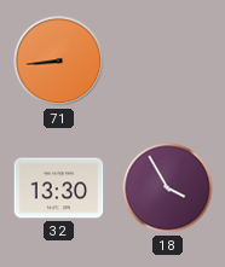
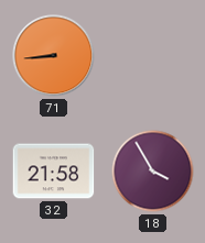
32: 13:30 -> 21:58 (54, 172)
